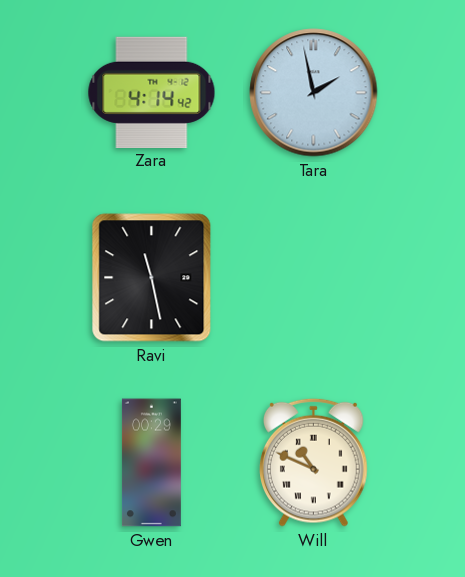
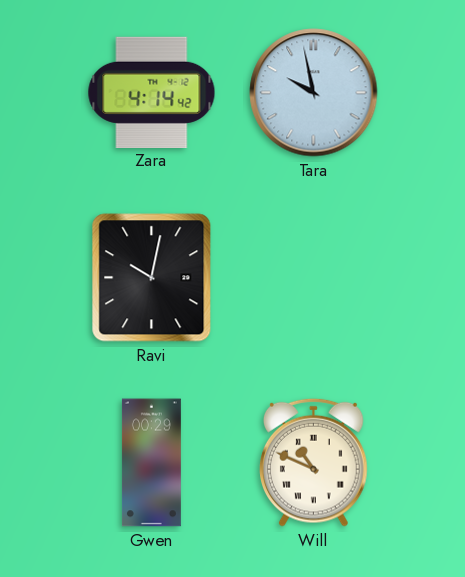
Tara: 1:58 -> 9:58 (314, 93)
Ravi: 11:28 -> 10:02 (152, 278)
